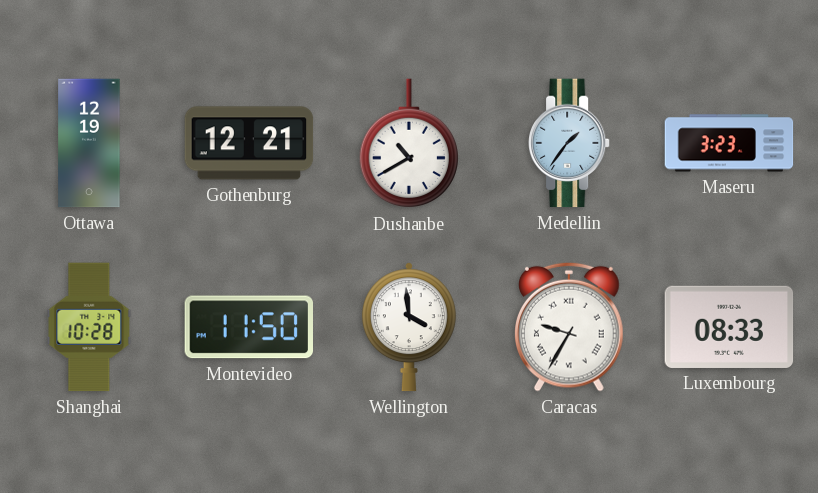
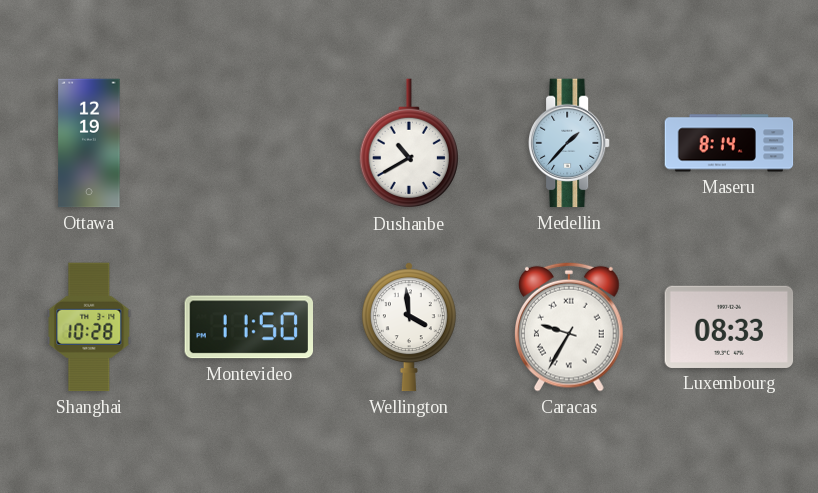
Gothenburg: 12:21 -> none (249, 143)
Medellin: 1:36 -> 1:37 (570, 143)
Maseru: 3:23 -> 8:14 (729, 143)
